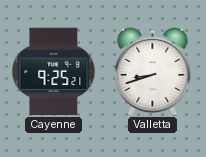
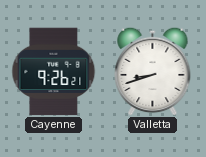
Cayenne: 9:25 -> 9:26 (54, 72)
